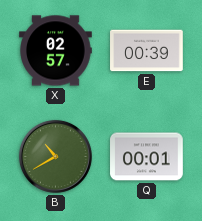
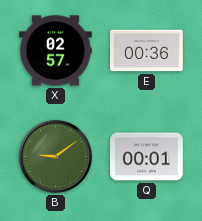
E: 00:39 -> 00:36 (147, 51)
B: 10:40 -> 9:09 (55, 156)
